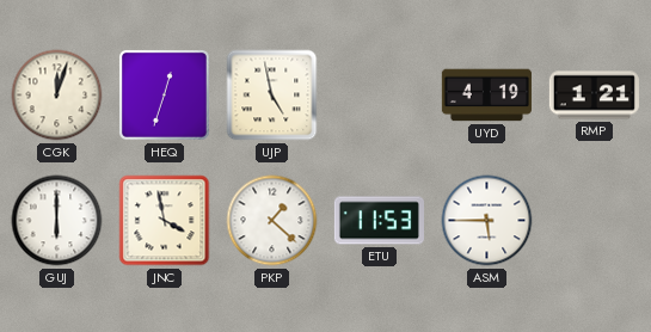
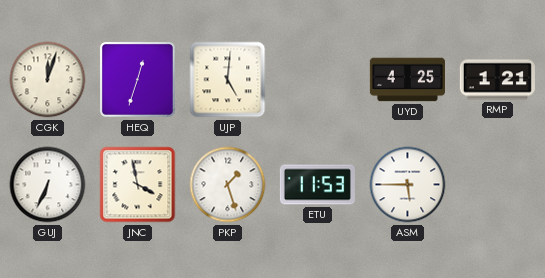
UJP: 4:58 -> 5:01 (228, 80)
UYD: 4:19 -> 4:25 (407, 80)
GUJ: 6:00 -> 6:34 (48, 185)
PKP: 1:22 -> 1:27 (228, 185)
